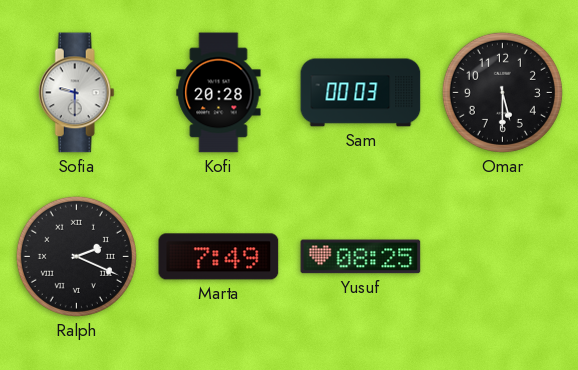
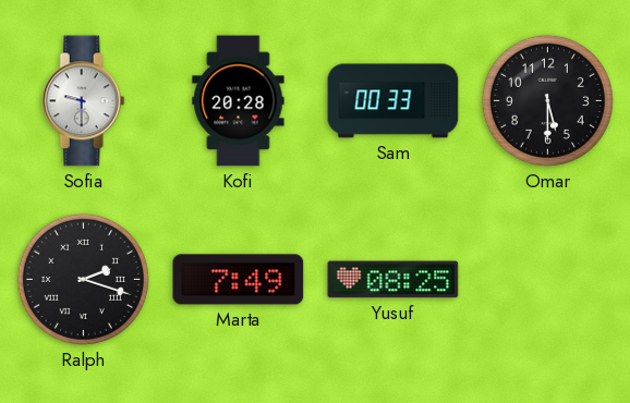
Sam: 00:03 -> 00:33 (393, 101)
Ralph: 2:19 -> 2:18 (83, 279)
